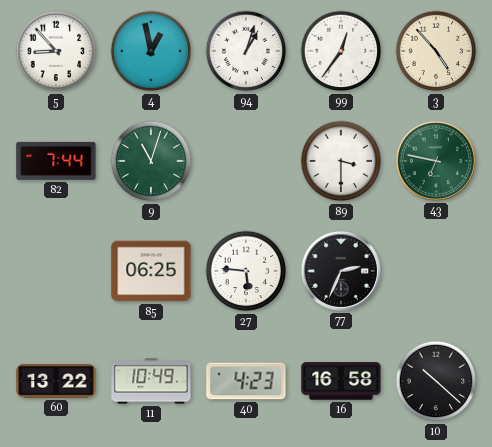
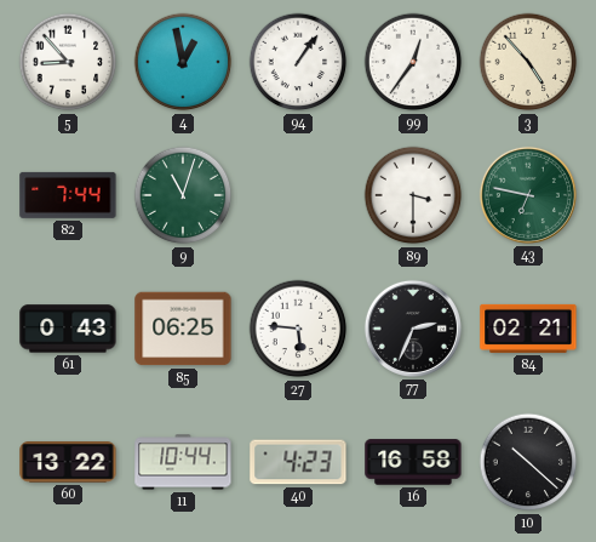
94: 1:03 -> 1:06 (298, 62)
61: none -> 0:43 (68, 329)
84: none -> 02:21 (528, 329)
11: 10:49 -> 10:44 (183, 462)
